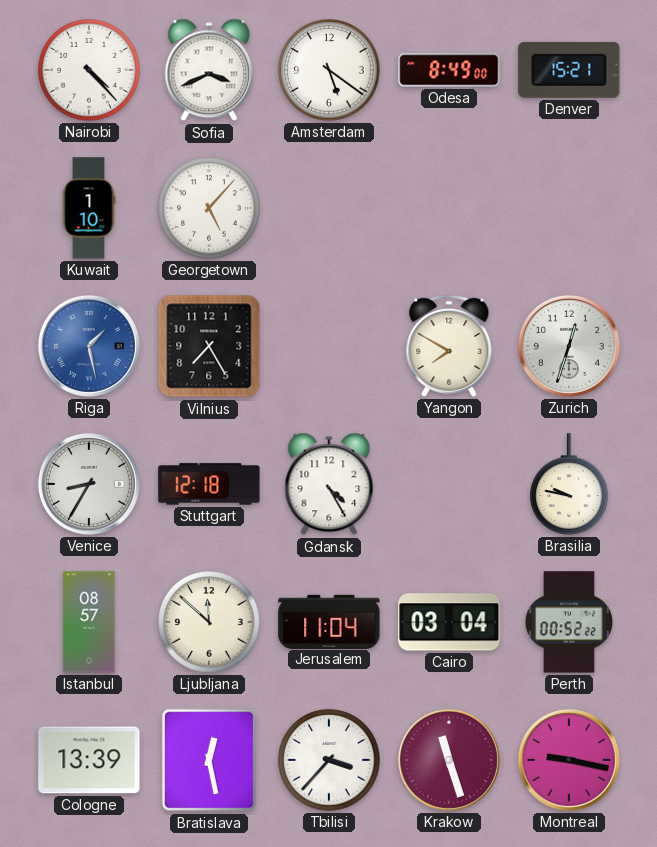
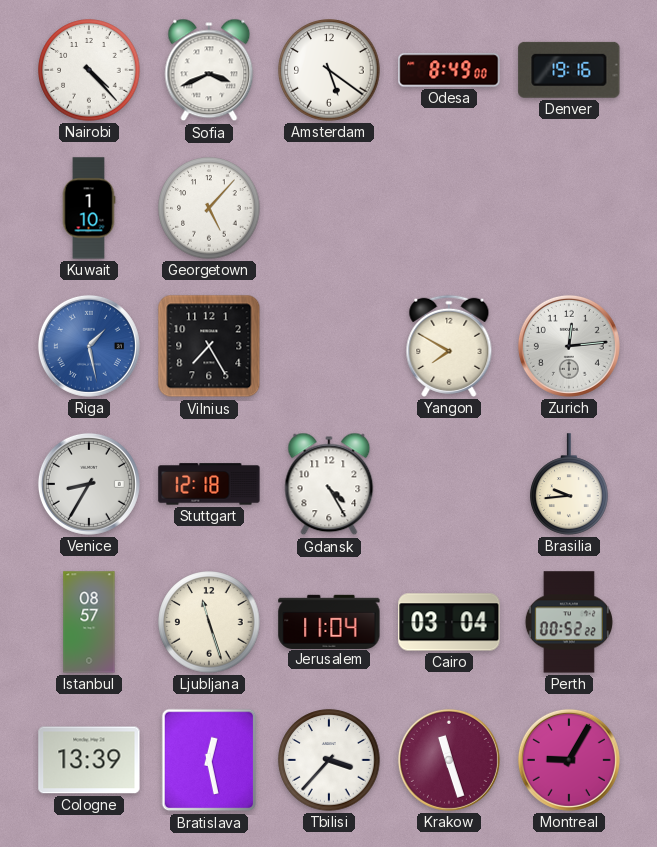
Denver: 15:21 -> 19:16 (569, 70)
Zurich: 12:33 -> 12:14 (569, 346)
Brasilia: 9:47 -> 9:44 (569, 484)
Ljubljana: 11:52 -> 11:27 (209, 622)
Montreal: 9:17 -> 9:05 (569, 760)
